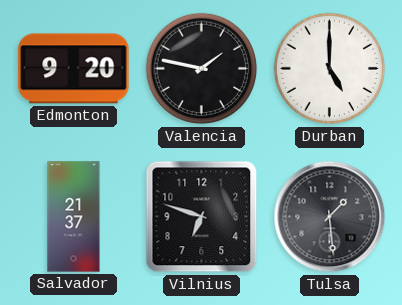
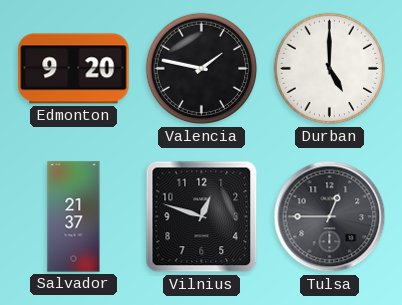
Vilnius: 6:48 -> 12:48 (202, 217)
Tulsa: 1:29 -> 12:45 (330, 217)
